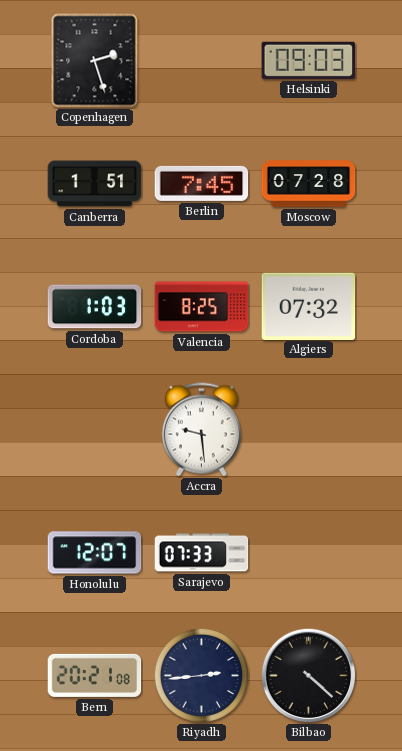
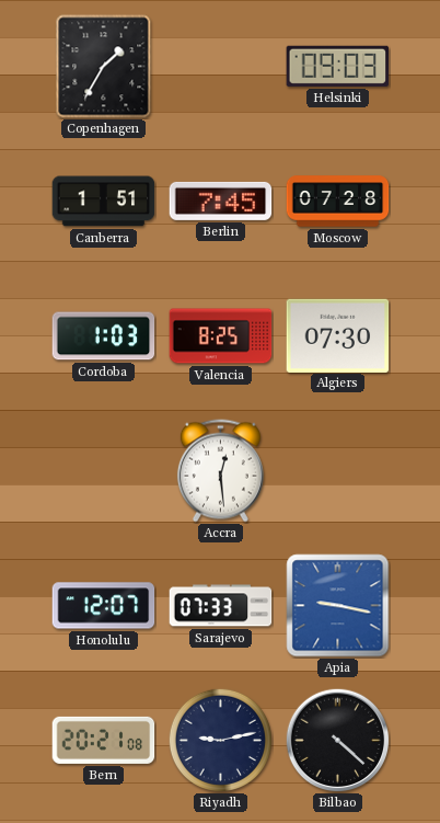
Copenhagen: 2:27 -> 1:35 (104, 67)
Algiers: 07:32 -> 07:30 (338, 335)
Accra: 9:29 -> 12:29 (220, 471)
Apia: none -> 9:17 (338, 606)
Riyadh: 2:44 -> 9:13 (220, 740)
